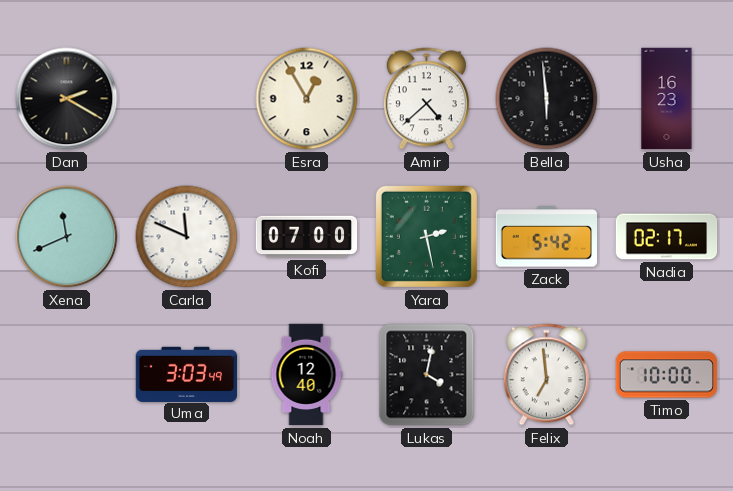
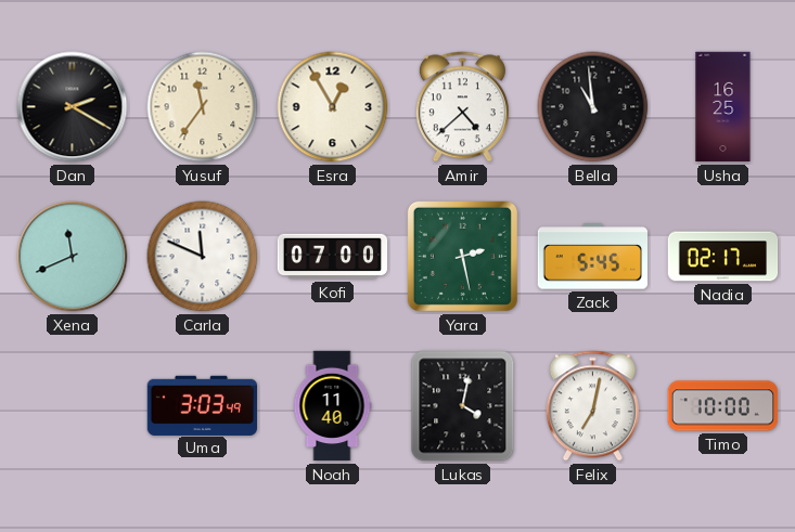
Yusuf: none -> 11:36 (203, 107)
Bella: 5:59 -> 10:59 (593, 107)
Usha: 16:23 -> 16:25 (723, 107)
Zack: 5:42 -> 5:45 (593, 257)
Noah: 12:40 -> 11:40 (332, 406)
Felix: 6:59 -> 7:02 (592, 406)
